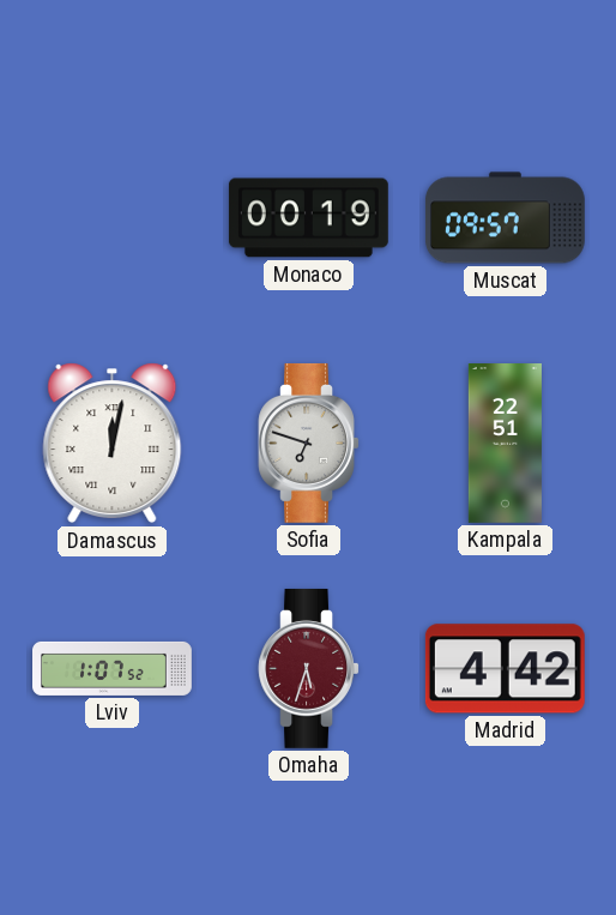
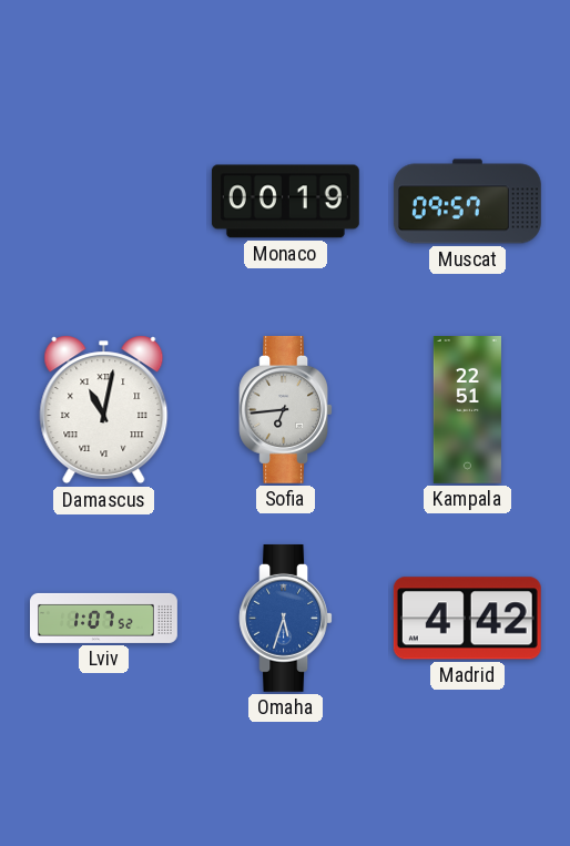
Damascus: 12:02 -> 11:02 (104, 410)
Sofia: 6:48 -> 6:44 (285, 409)
Omaha dial: burgundy -> blue (285, 618)
